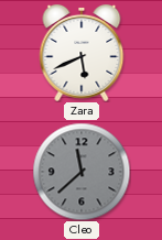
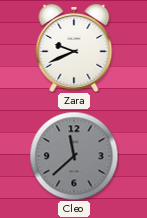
Zara: 5:41 -> 9:41 (74, 48)
